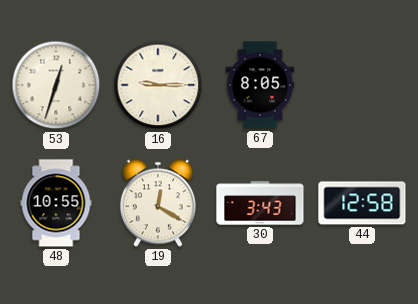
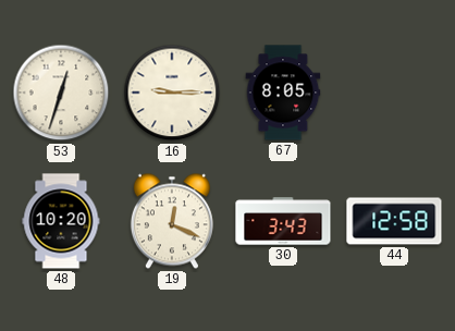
48: 10:55 -> 10:20 (61, 221)
19: 12:20 -> 12:19 (172, 221)
